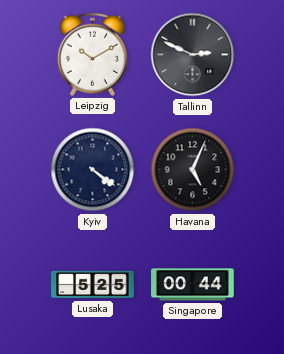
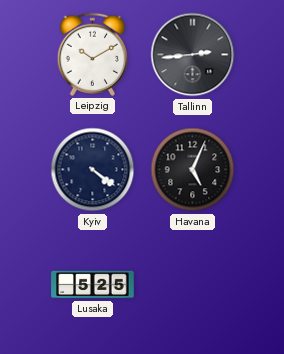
Tallinn: 2:49 -> 2:44 (193, 55)
Singapore: 00:44 -> none (193, 285)
